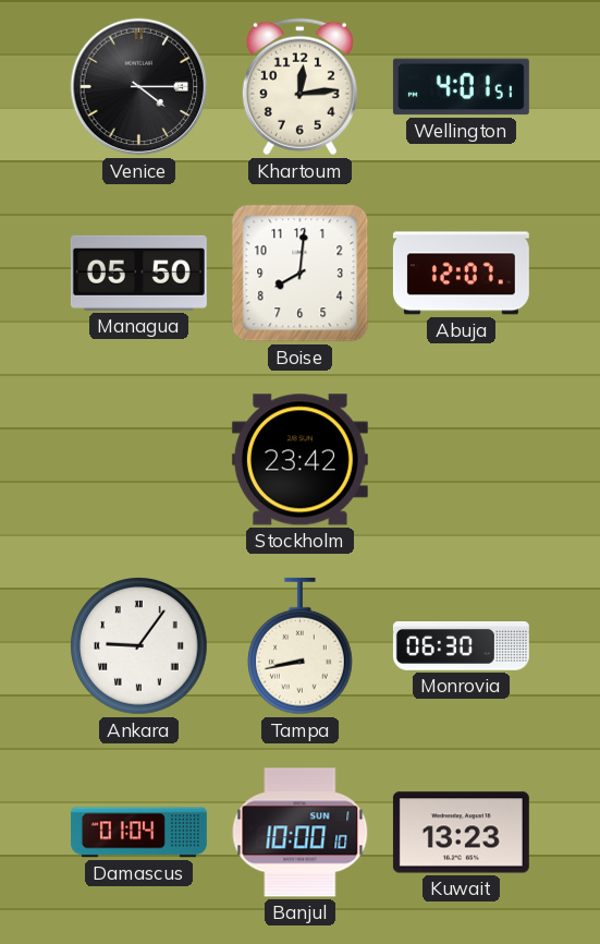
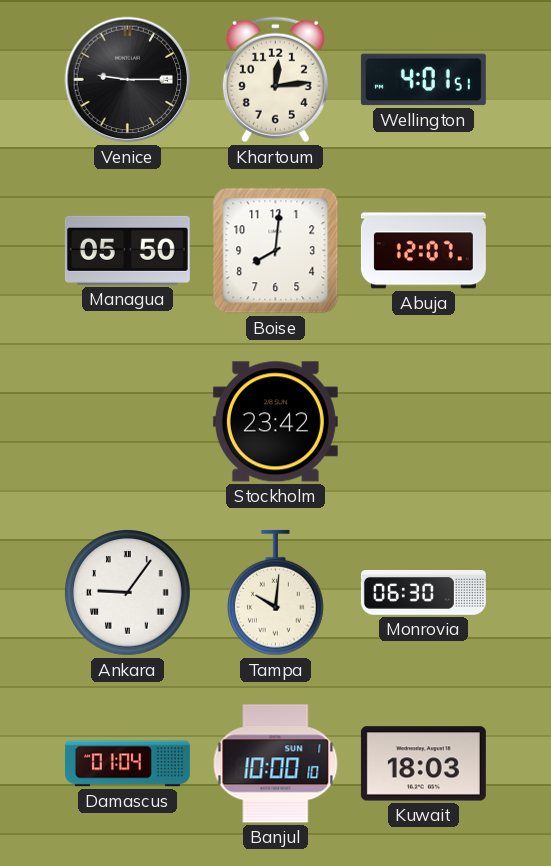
Venice: 4:15 -> 9:15 (128, 80)
Tampa: 8:43 -> 10:01 (276, 593)
Kuwait: 13:23 -> 18:03 (423, 764)
